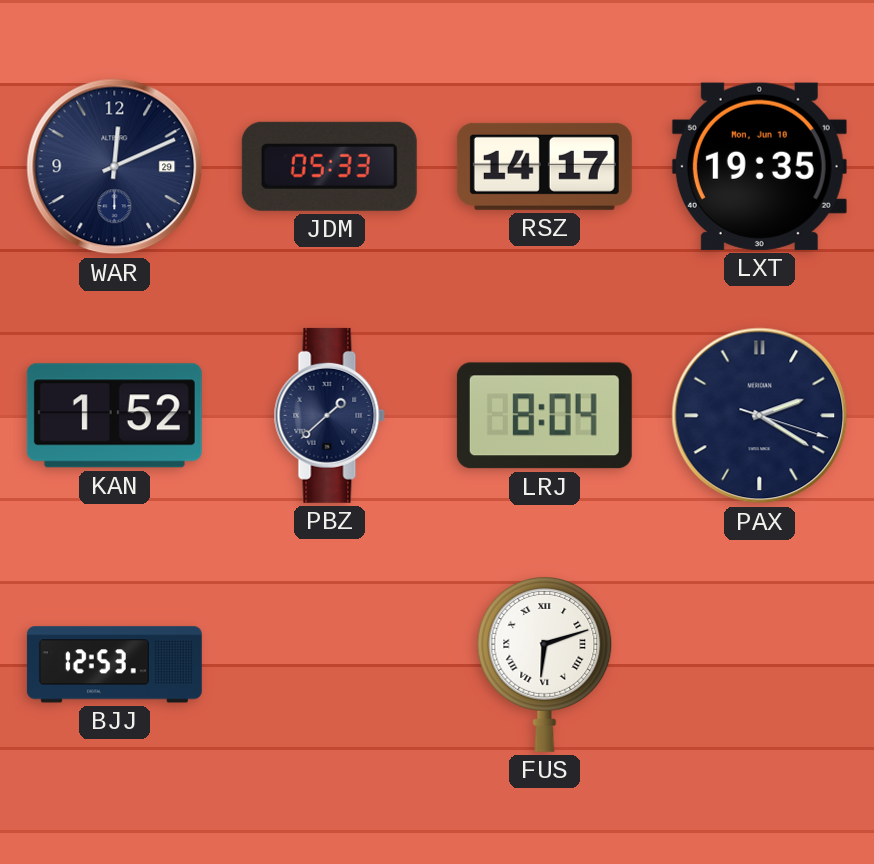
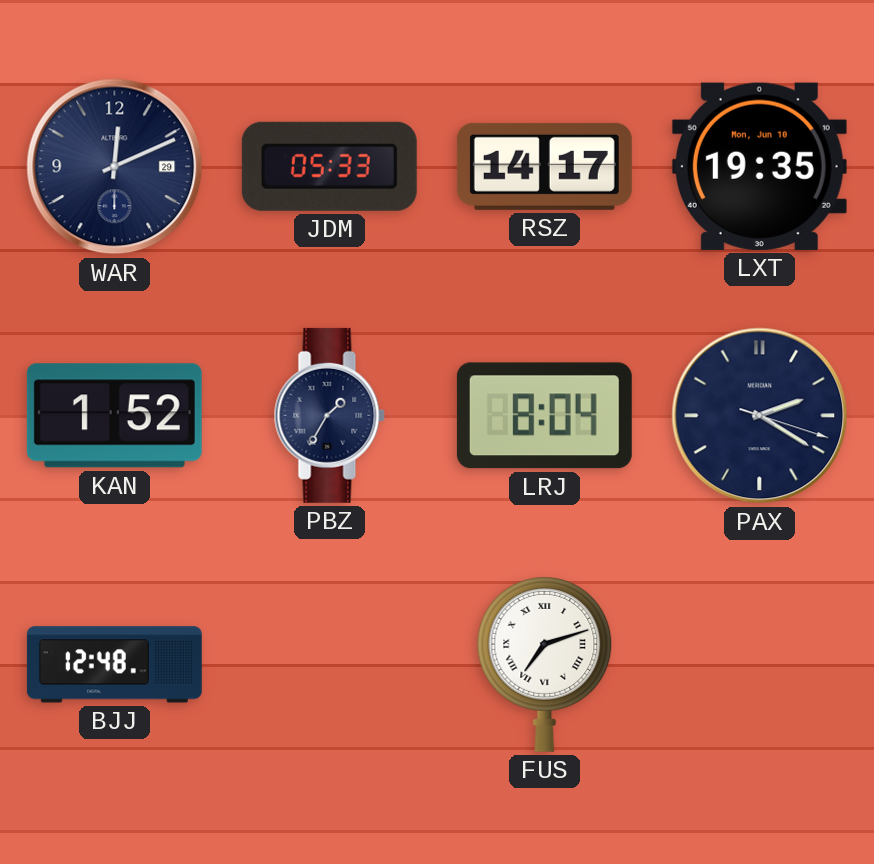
PBZ: 1:38 -> 1:35 (329, 415)
BJJ: 12:53 -> 12:48 (114, 665)
FUS: 6:12 -> 7:12 (545, 665)
